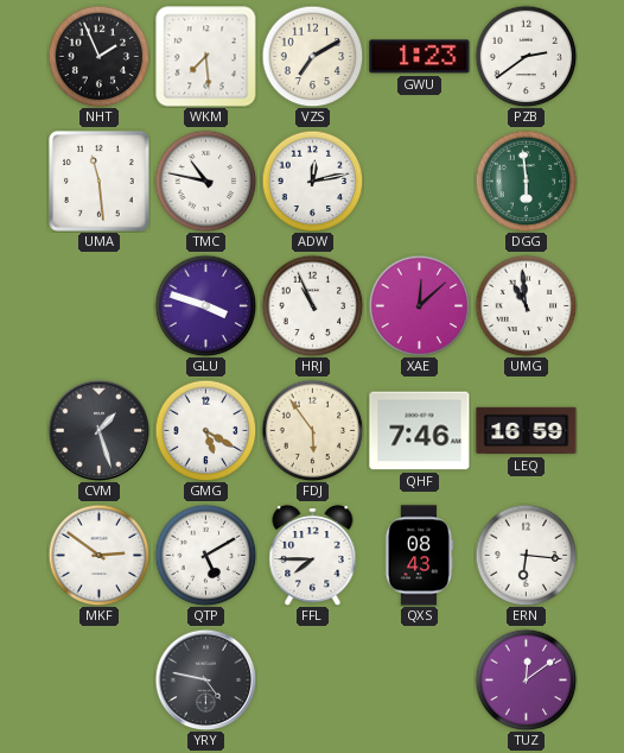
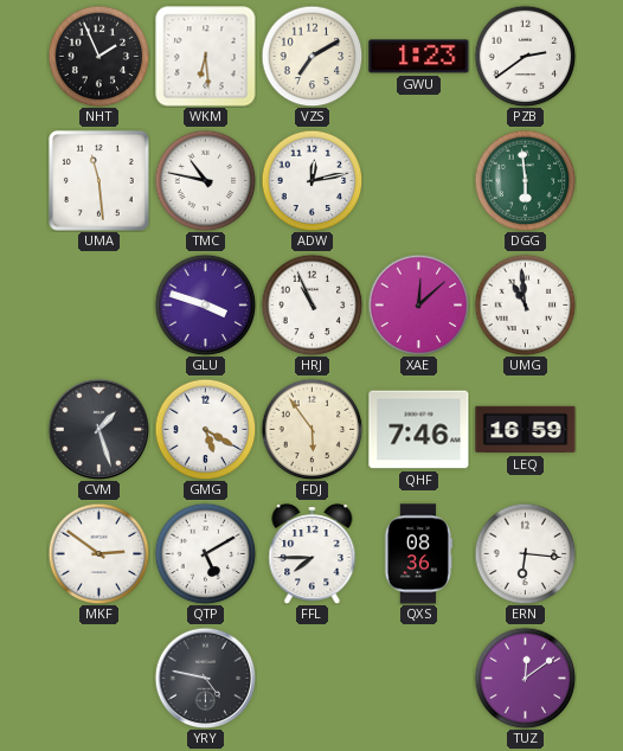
WKM: 7:29 -> 6:29 (206, 57)
QXS: 08:43 -> 08:36 (418, 554)
